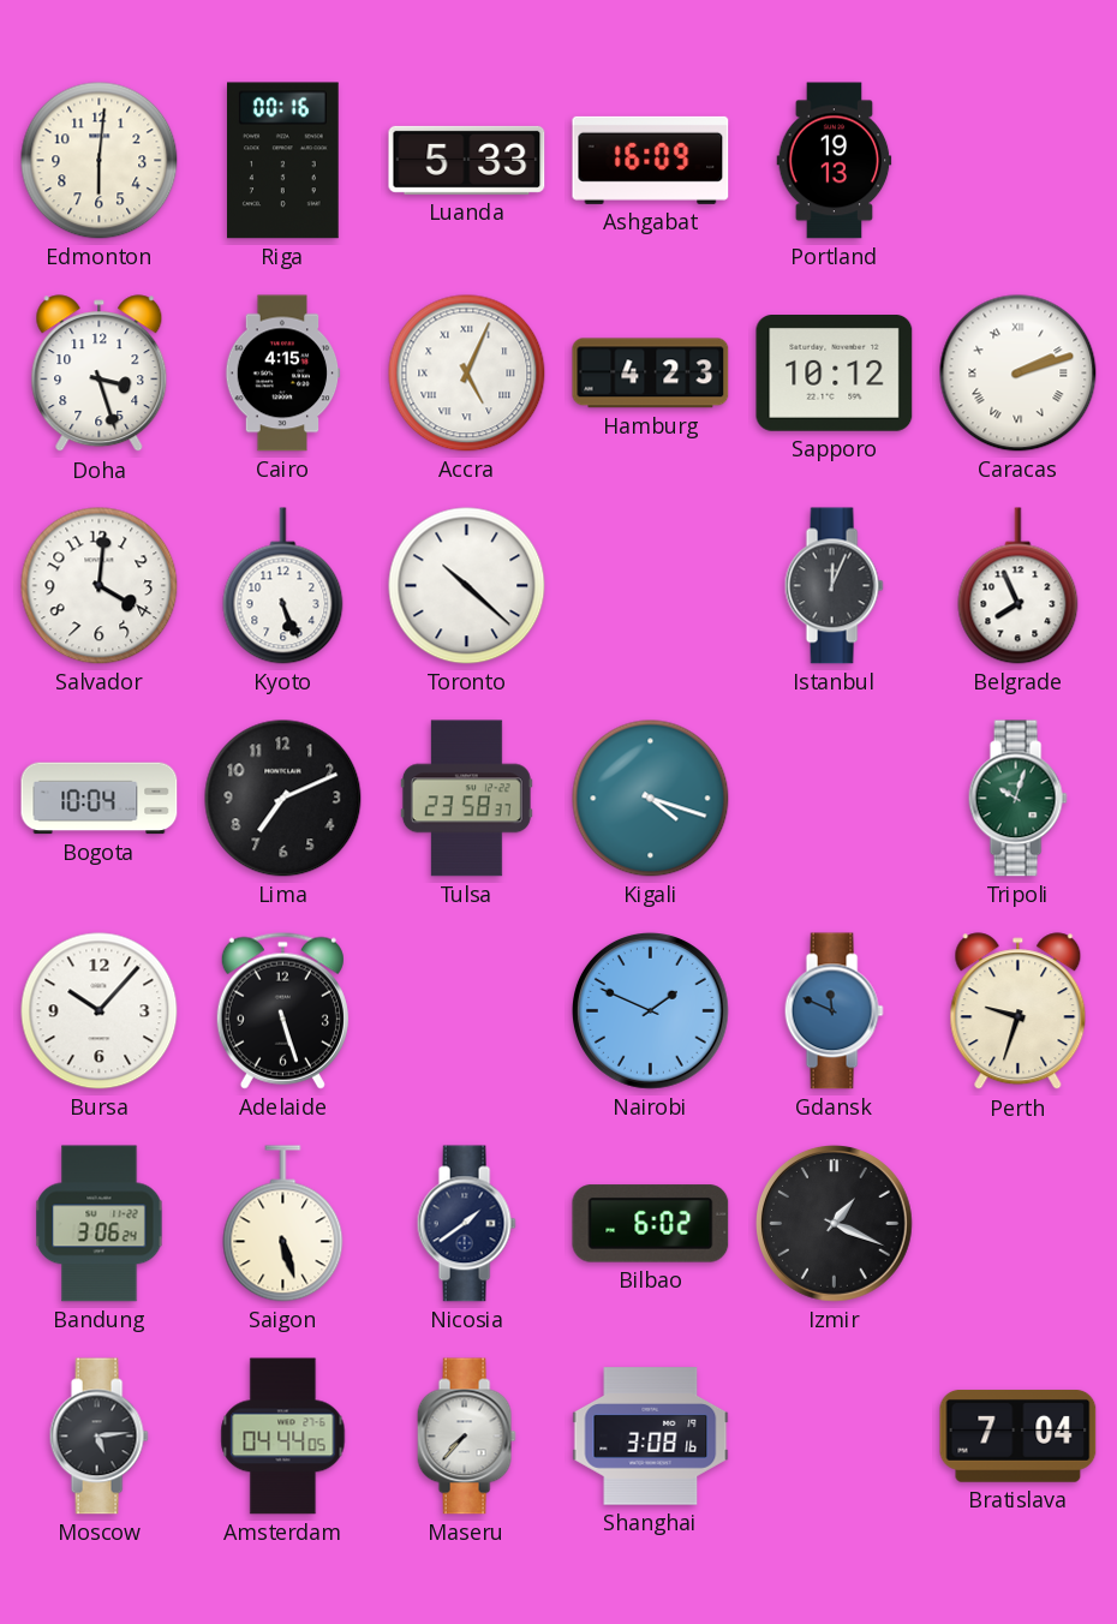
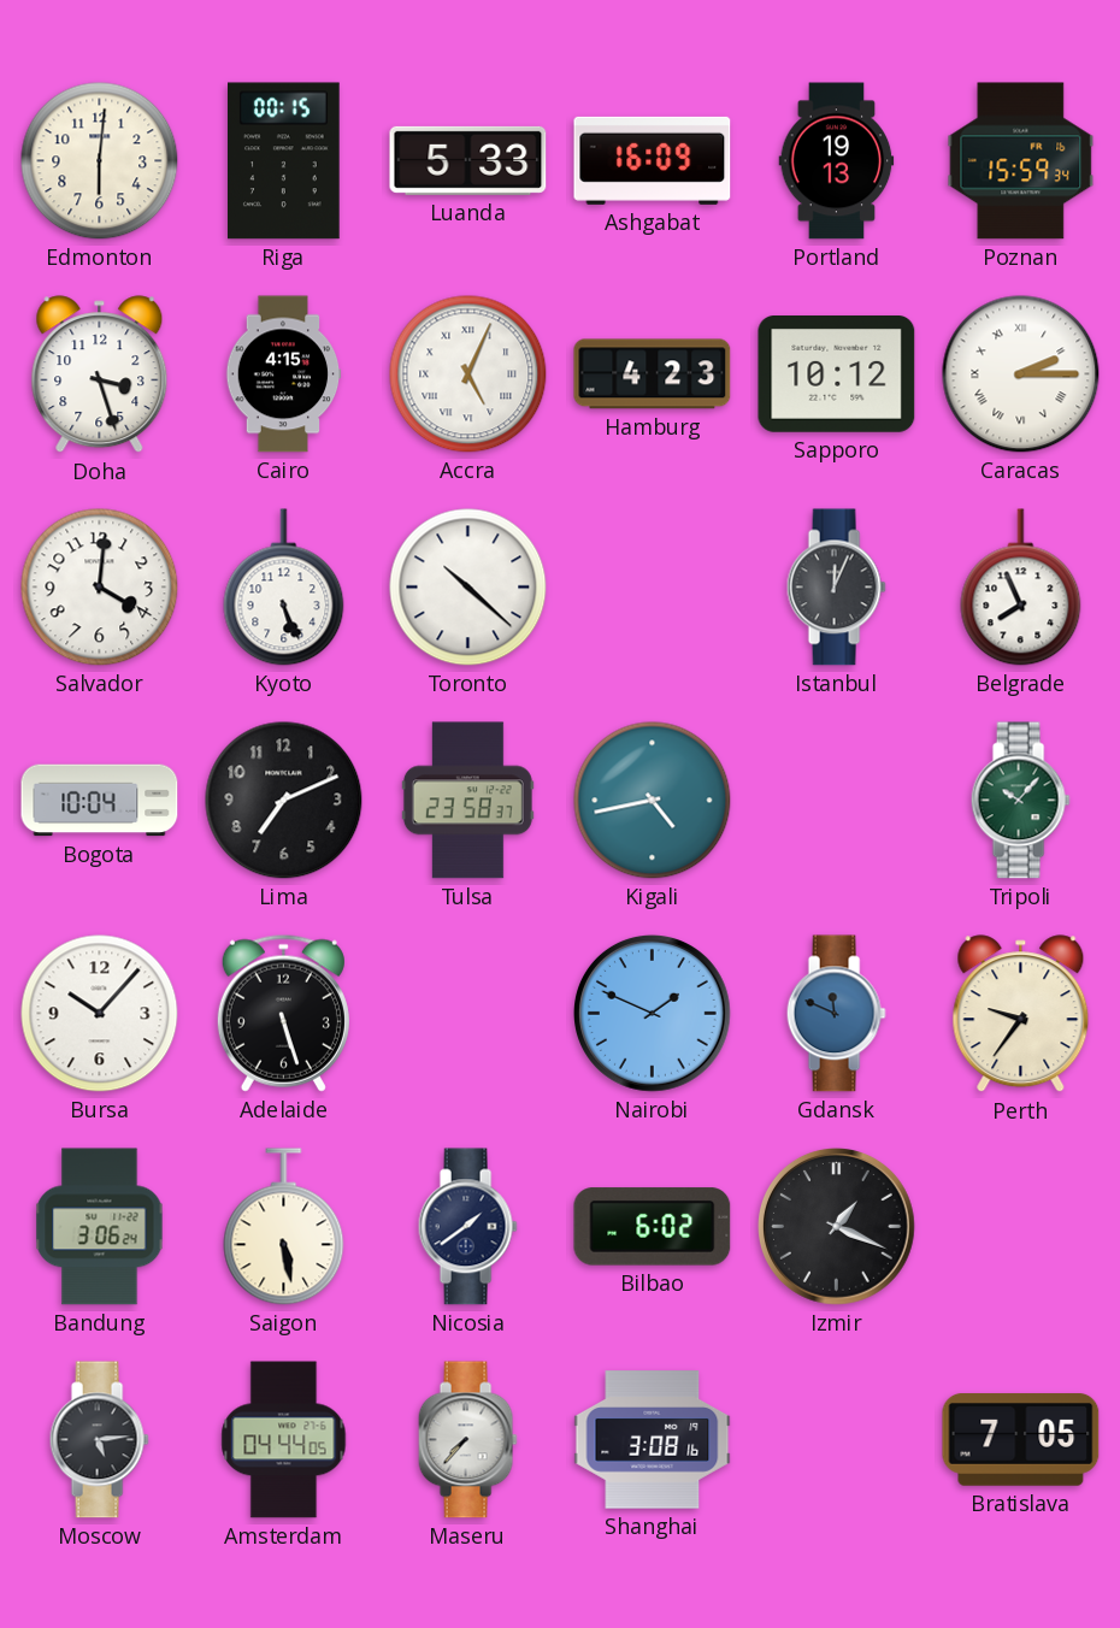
Riga: 00:16 -> 00:15 (284, 161)
Poznan: none -> 15:59 (1021, 161)
Caracas: 2:12 -> 2:15 (1021, 374)
Kigali: 4:18 -> 4:43 (653, 801)
Tripoli: 10:03 -> 10:07 (1020, 801)
Perth: 9:33 -> 9:36 (1021, 1014)
Saigon: 5:27 -> 5:28 (284, 1227)
Bratislava: 7:04 -> 7:05 (1021, 1440)
